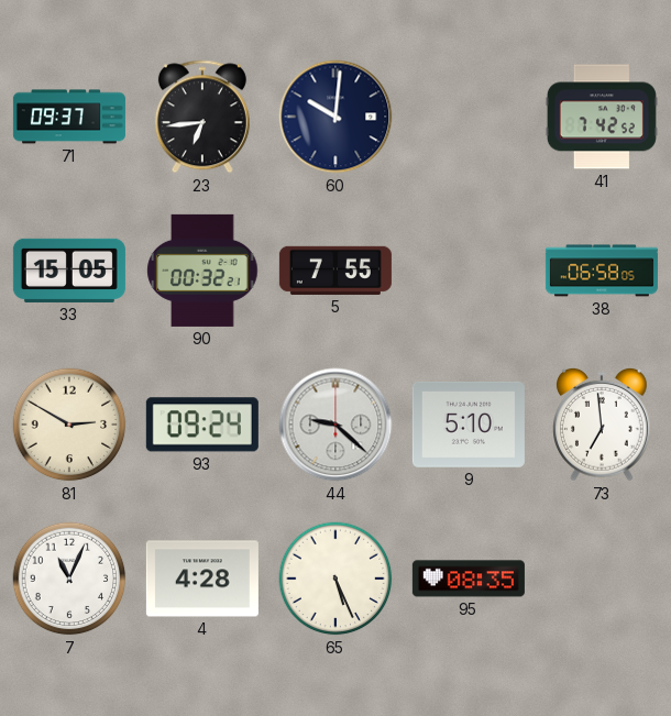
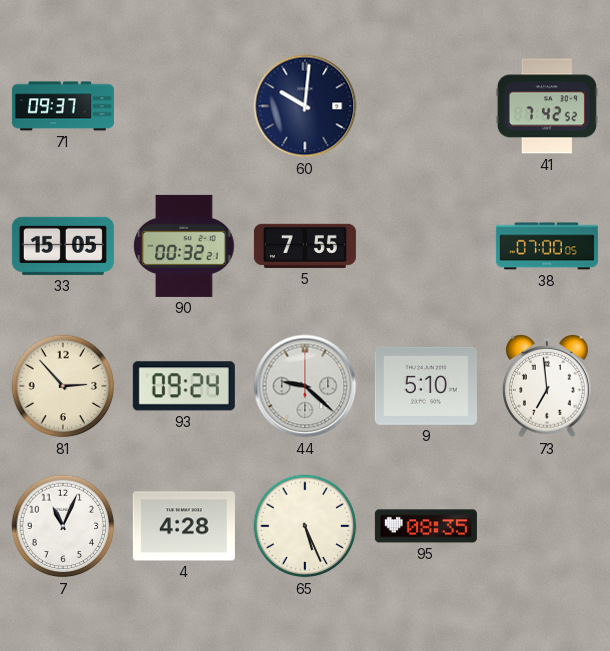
23: 6:44 -> none (202, 117)
38: 06:58 -> 07:00 (547, 246)
81: 2:50 -> 2:53 (63, 386)
